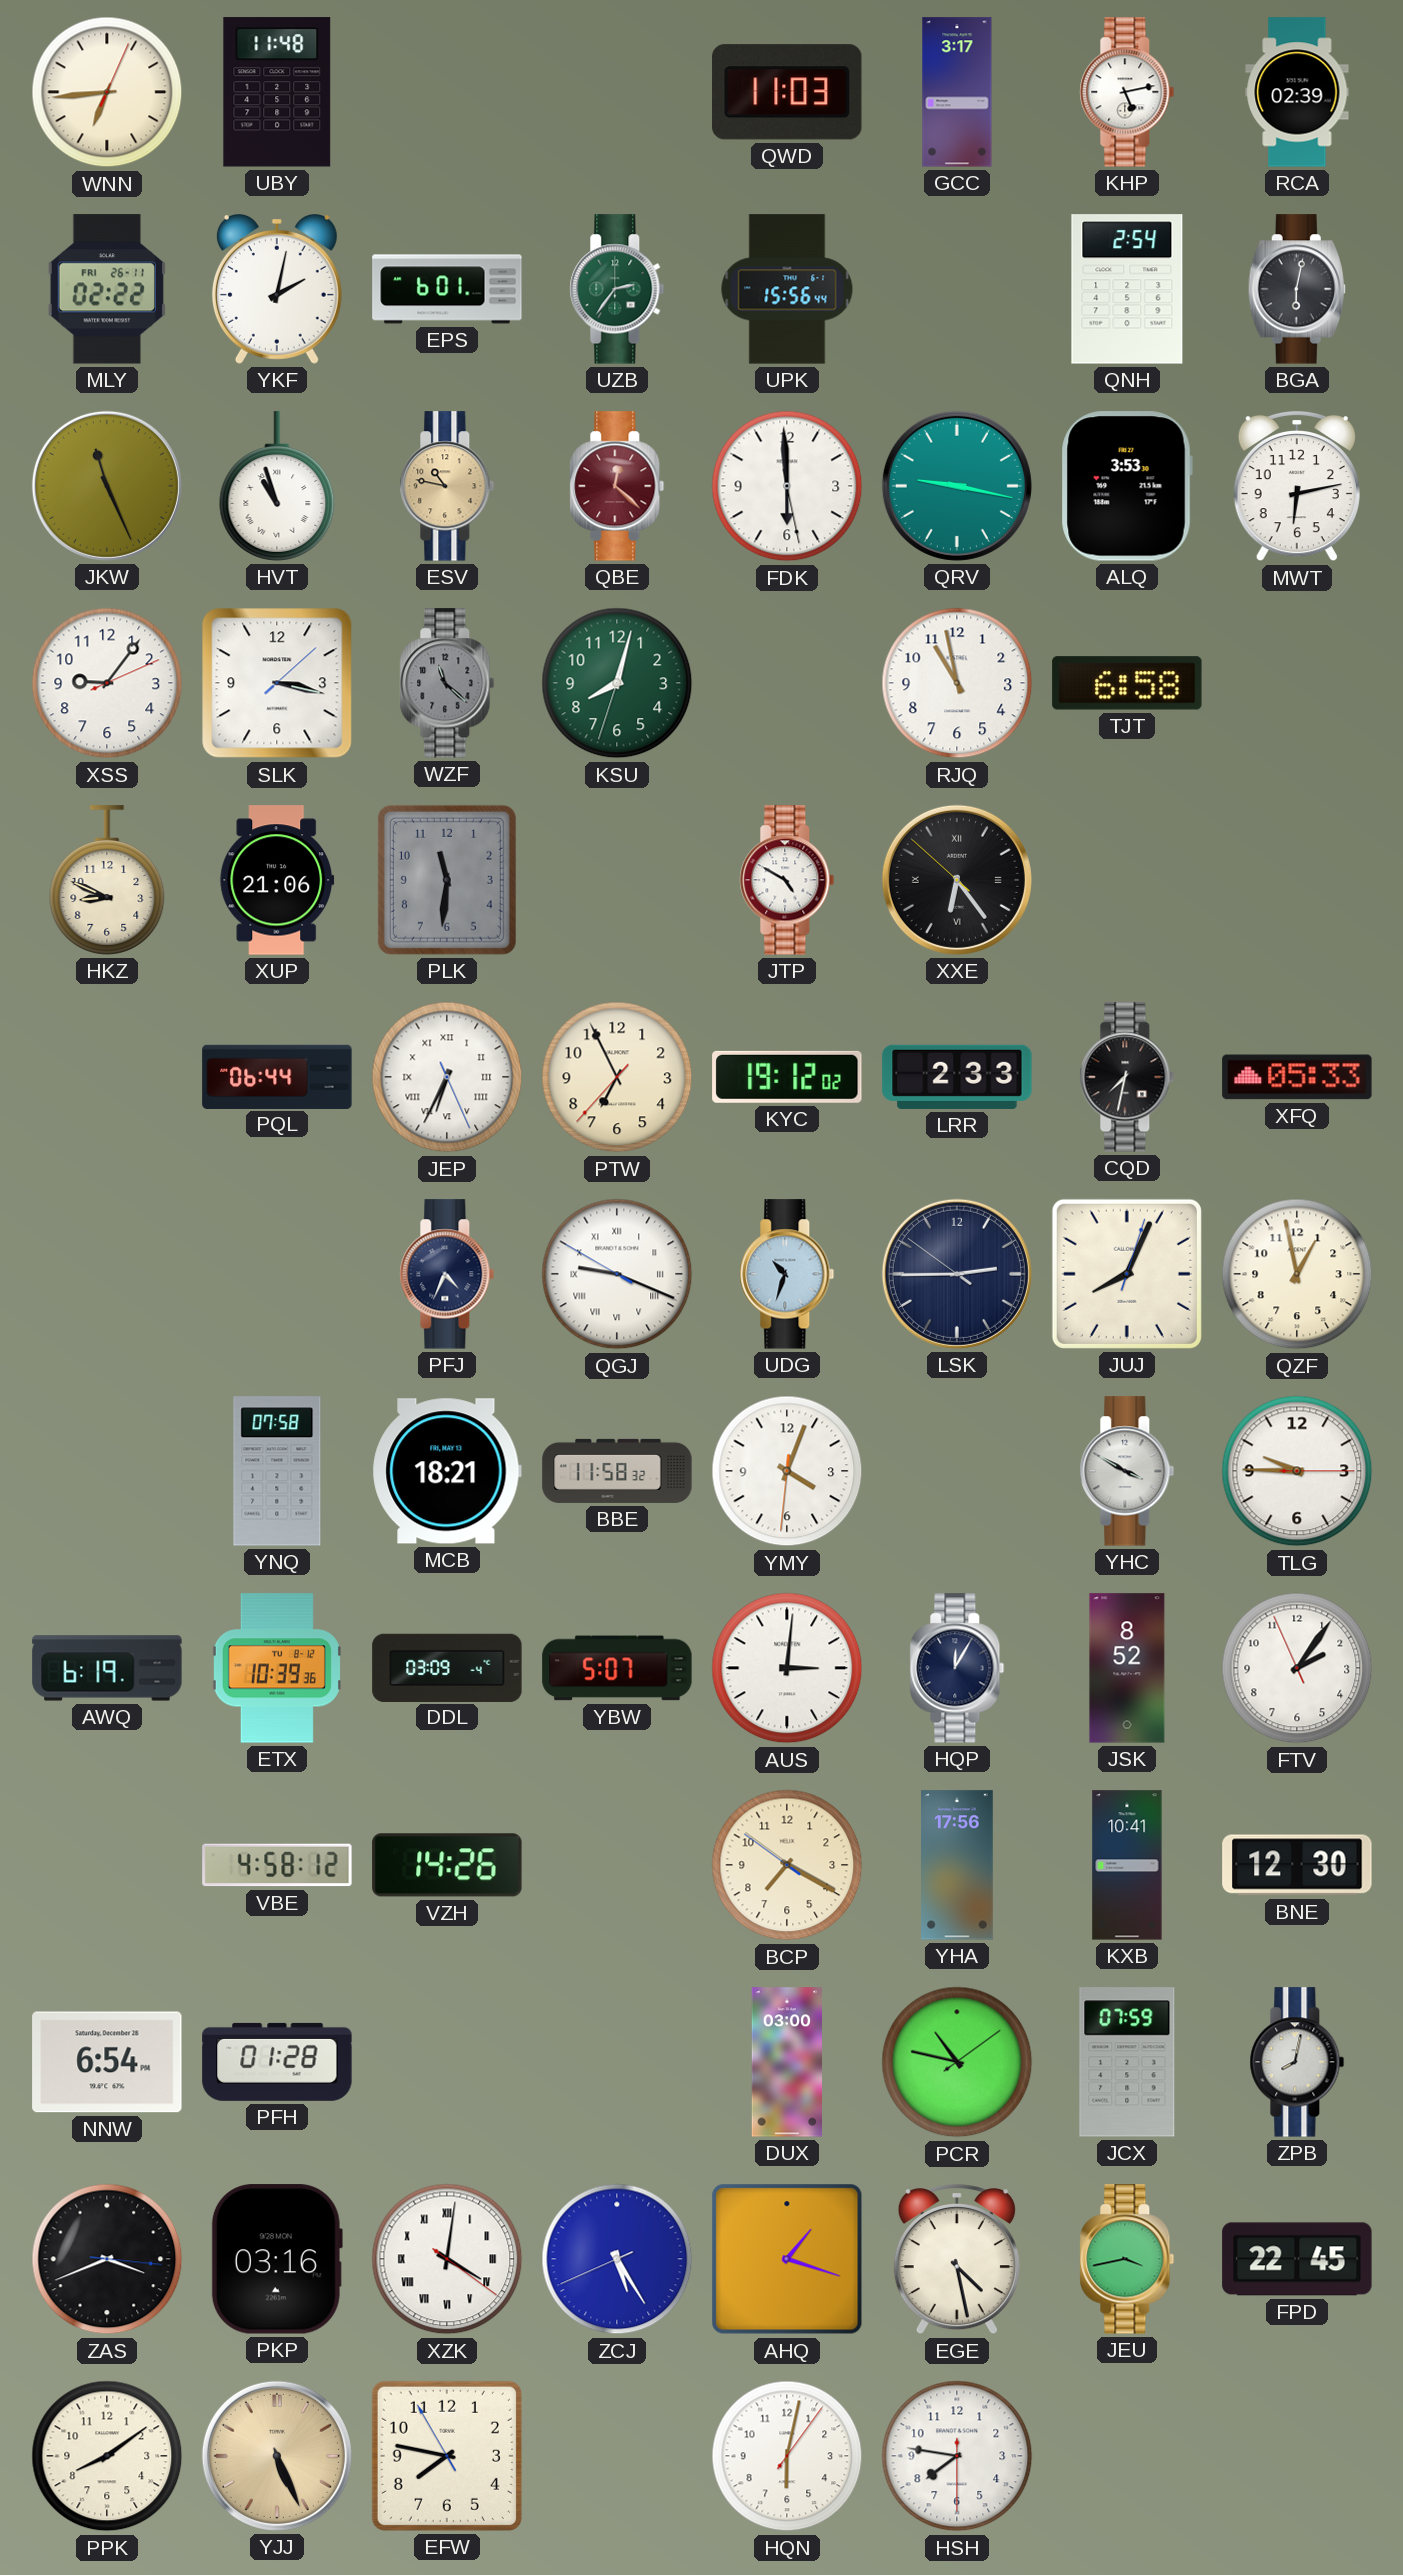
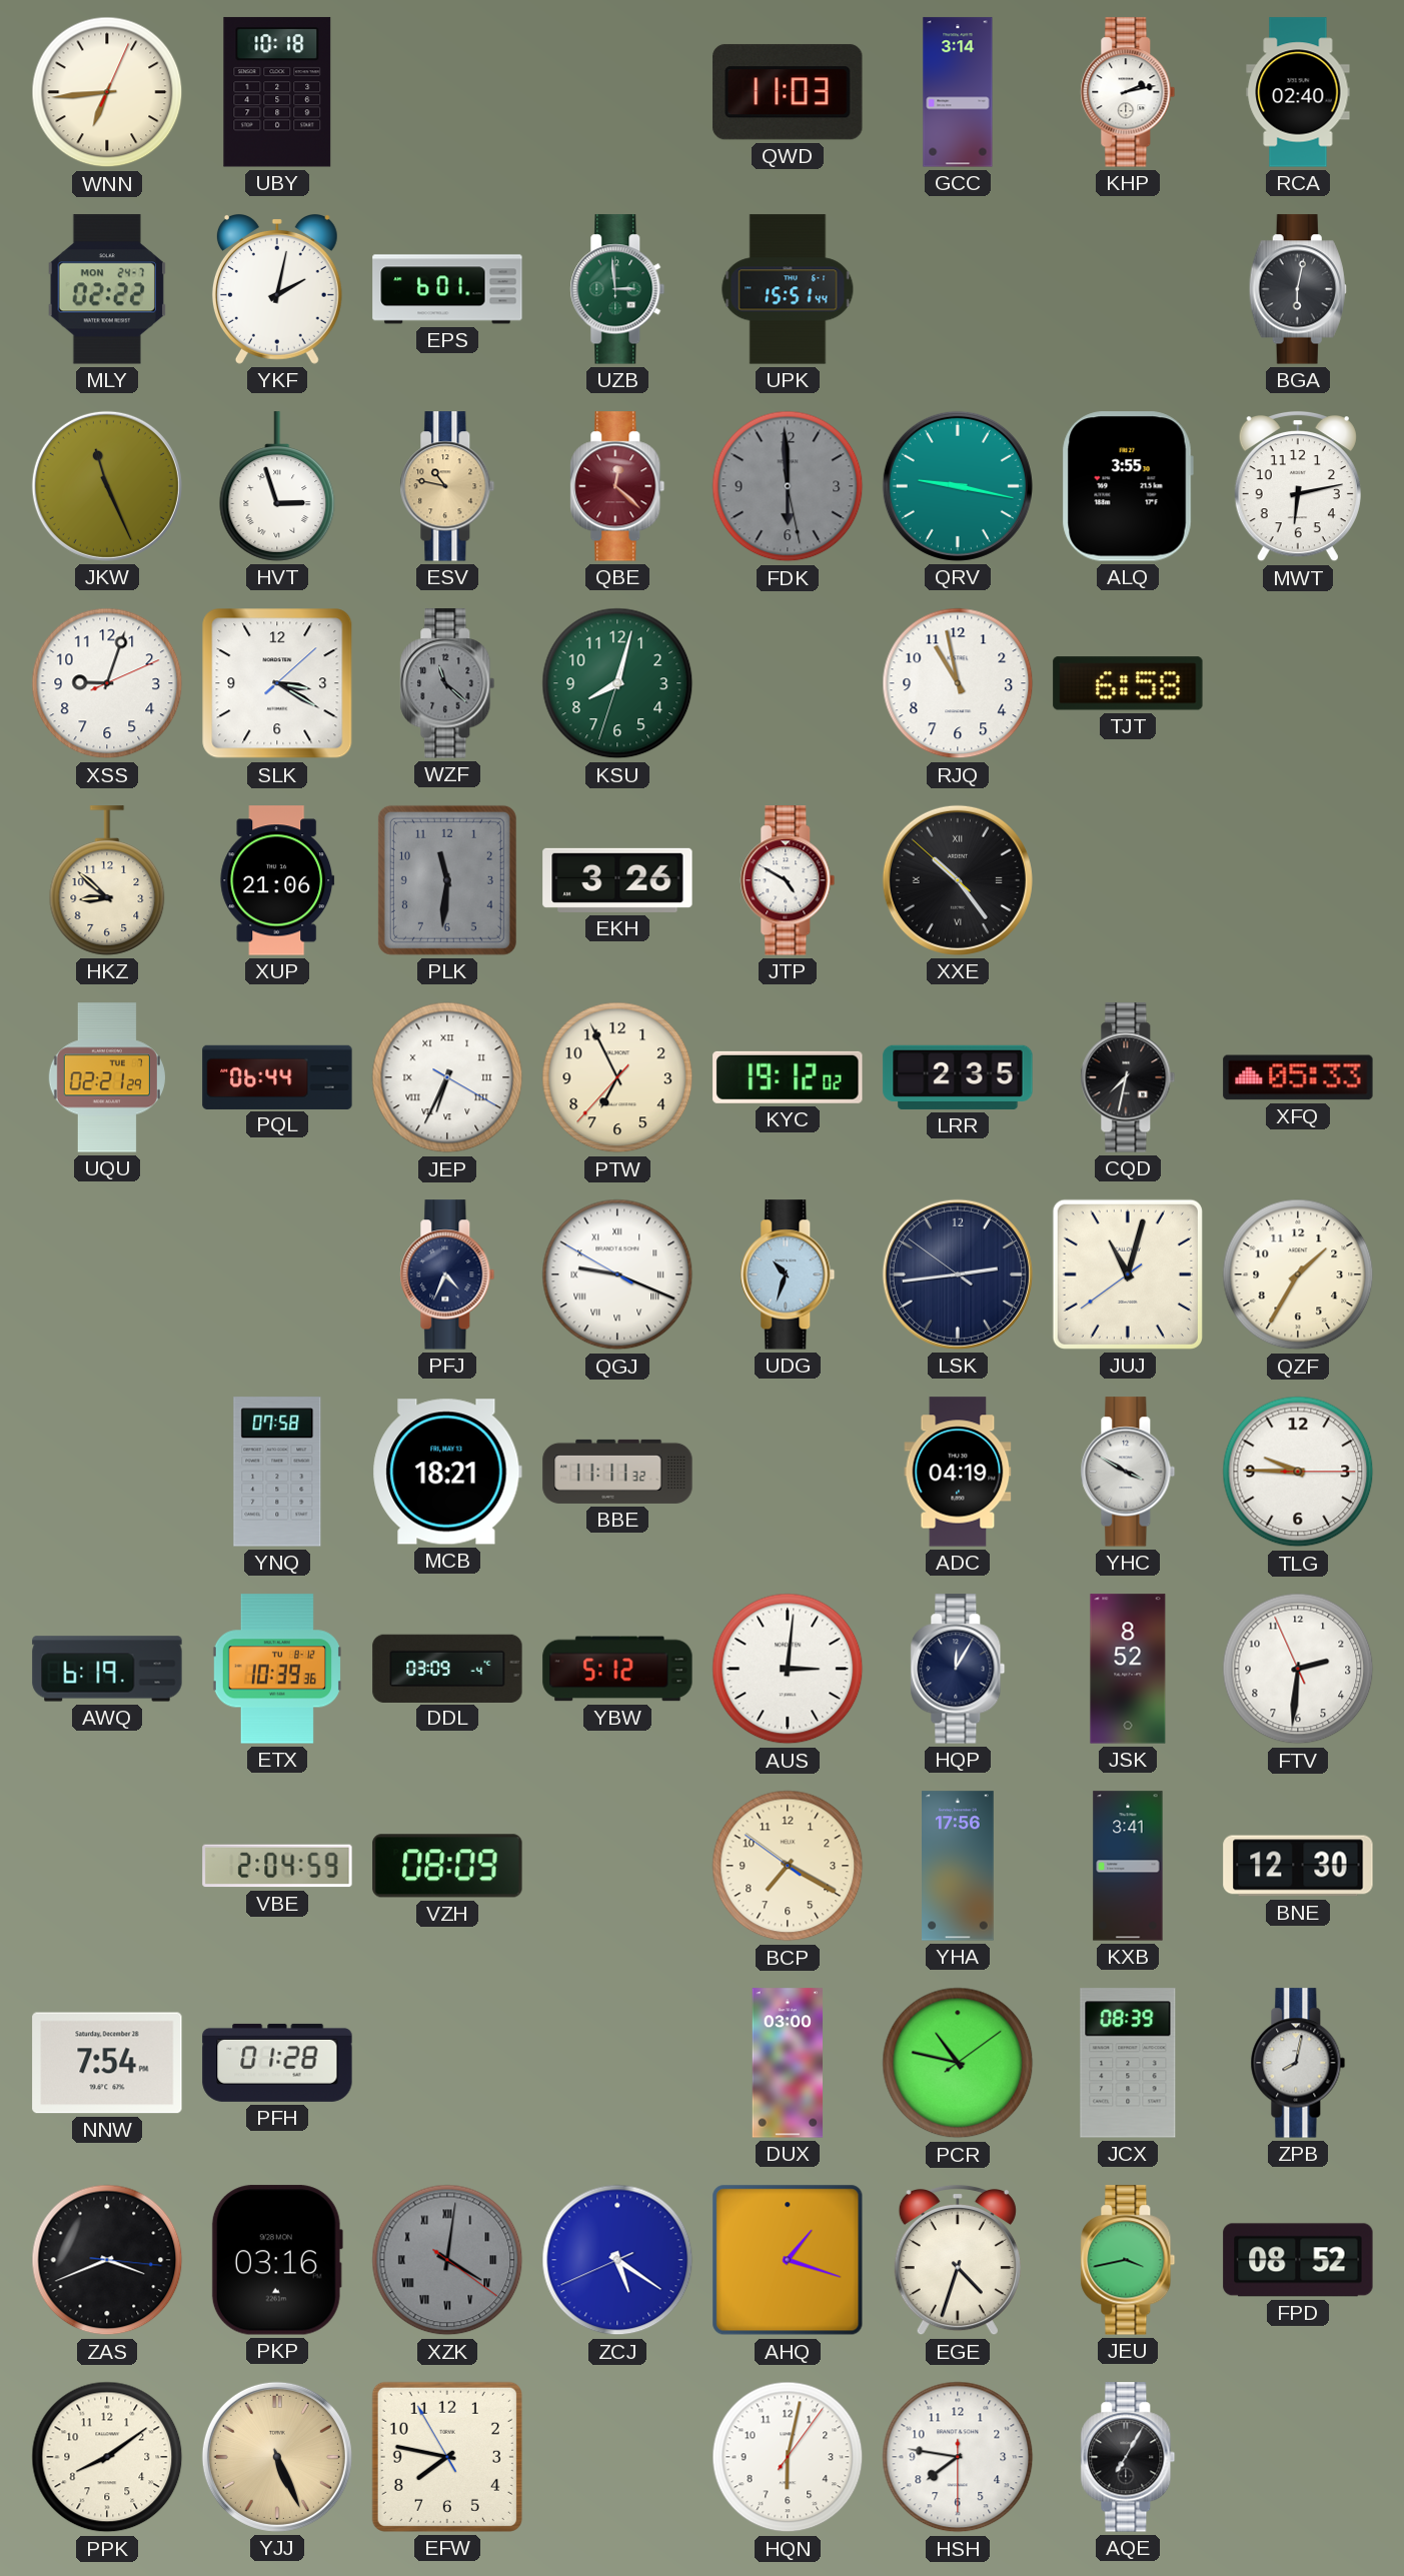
UBY: 11:48 -> 10:18 (277, 92)
GCC: 3:17 -> 3:14 (958, 92)
KHP: 5:13 -> 2:13 (1128, 92)
RCA: 02:39 -> 02:40 (1298, 92)
MLY date: FRI 26-11 -> MON 24-7 (106, 289)
UZB: 2:36 -> 2:59 (617, 289)
UPK: 15:56 -> 15:51 (788, 289)
QNH: 2:54 -> none (1127, 289)
HVT: 10:57 -> 2:57 (277, 486)
FDK dial: white -> grey (788, 486)
ALQ: 3:53 -> 3:55 (1128, 486)
XSS: 9:06 -> 9:03 (107, 683)
SLK: 3:17 -> 3:20 (277, 683)
HKZ: 8:49 -> 8:52 (107, 880)
EKH: none -> 3:26 (617, 880)
XXE: 6:23 -> 10:23 (958, 880)
UQU: none -> 02:21 (107, 1077)
JEP: 6:34:26 -> 6:34:20 (447, 1077)
LRR: 2:33 -> 2:35 (958, 1077)
LSK: 2:44 -> 2:43 (958, 1274)
JUJ: 8:04 -> 11:02 (1128, 1274)
QZF: 12:58 -> 1:35 (1298, 1274)
BBE: 11:58 -> 11:11 (617, 1472)
YMY: 4:03 -> none (787, 1471)
ADC: none -> 04:19 (958, 1472)
YBW: 5:07 -> 5:12 (617, 1669)
FTV: 2:05 -> 2:30 (1298, 1669)
VBE: 4:58 -> 2:04 (277, 1866)
VZH: 14:26 -> 08:09 (447, 1866)
KXB: 10:41 -> 3:41 (1128, 1866)
NNW: 6:54 -> 7:54 (107, 2063)
JCX: 07:59 -> 08:39 (1128, 2063)
XZK dial: white -> grey (447, 2260)
ZCJ: 5:24 -> 5:20 (617, 2260)
EGE: 4:28 -> 4:33 (958, 2260)
FPD: 22:45 -> 08:52 (1298, 2260)
AQE: none -> 7:05 (1128, 2457)
